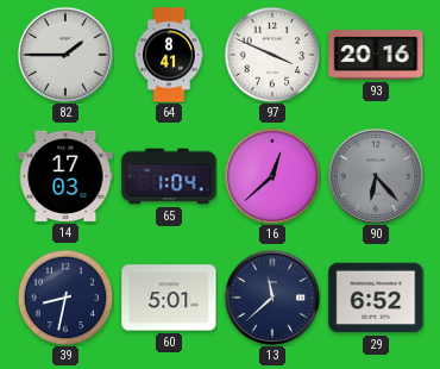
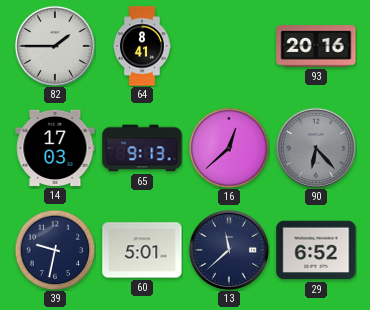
97: 3:49 -> none (272, 55)
65: 1:04 -> 9:13 (142, 148)
39: 8:32 -> 9:32 (55, 250)
